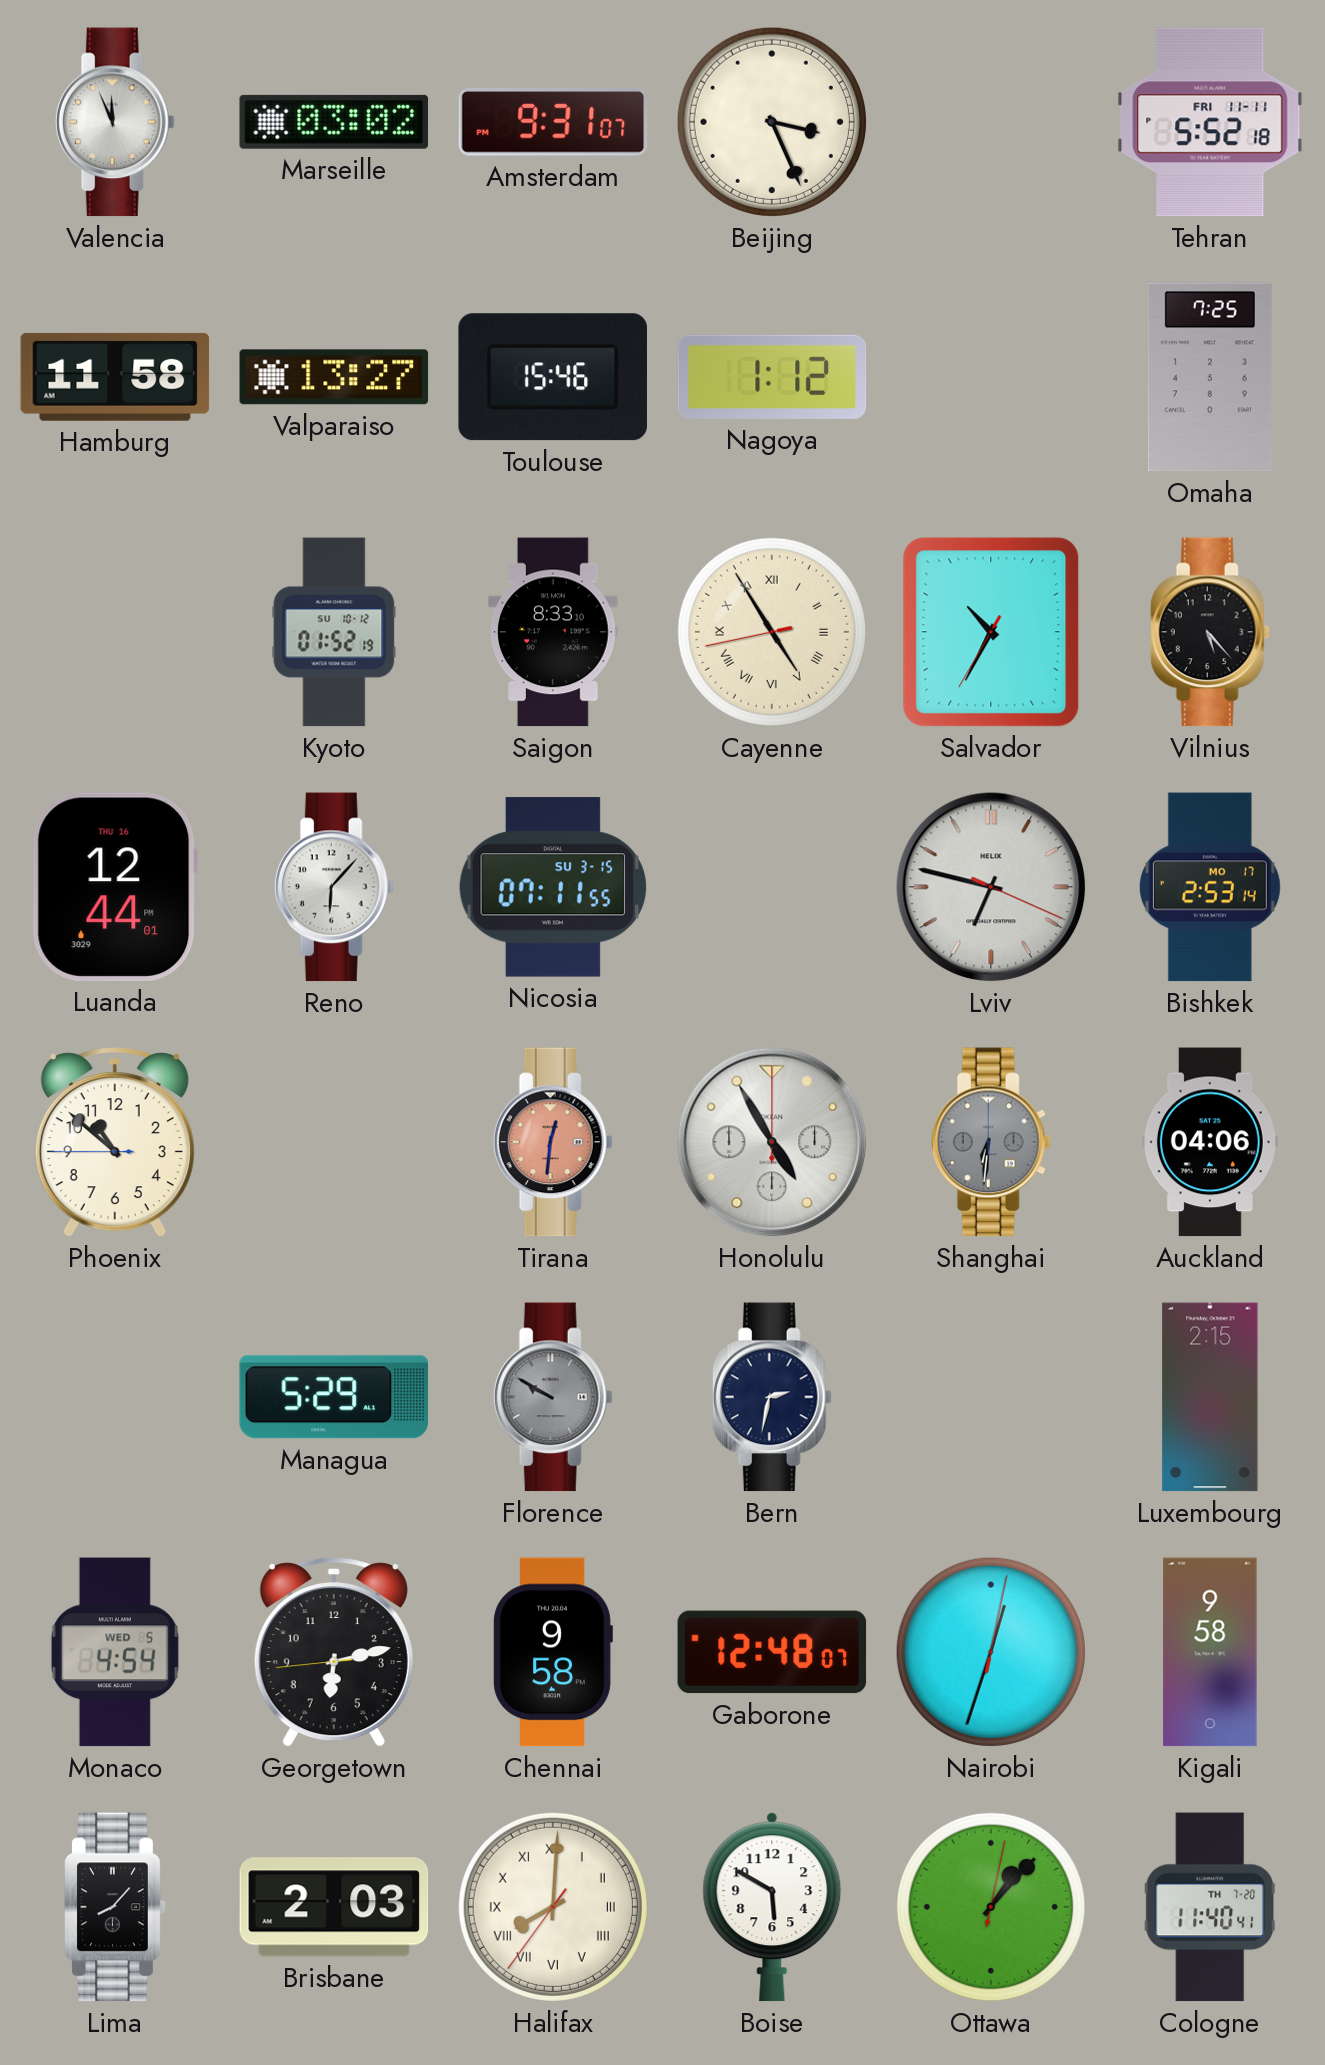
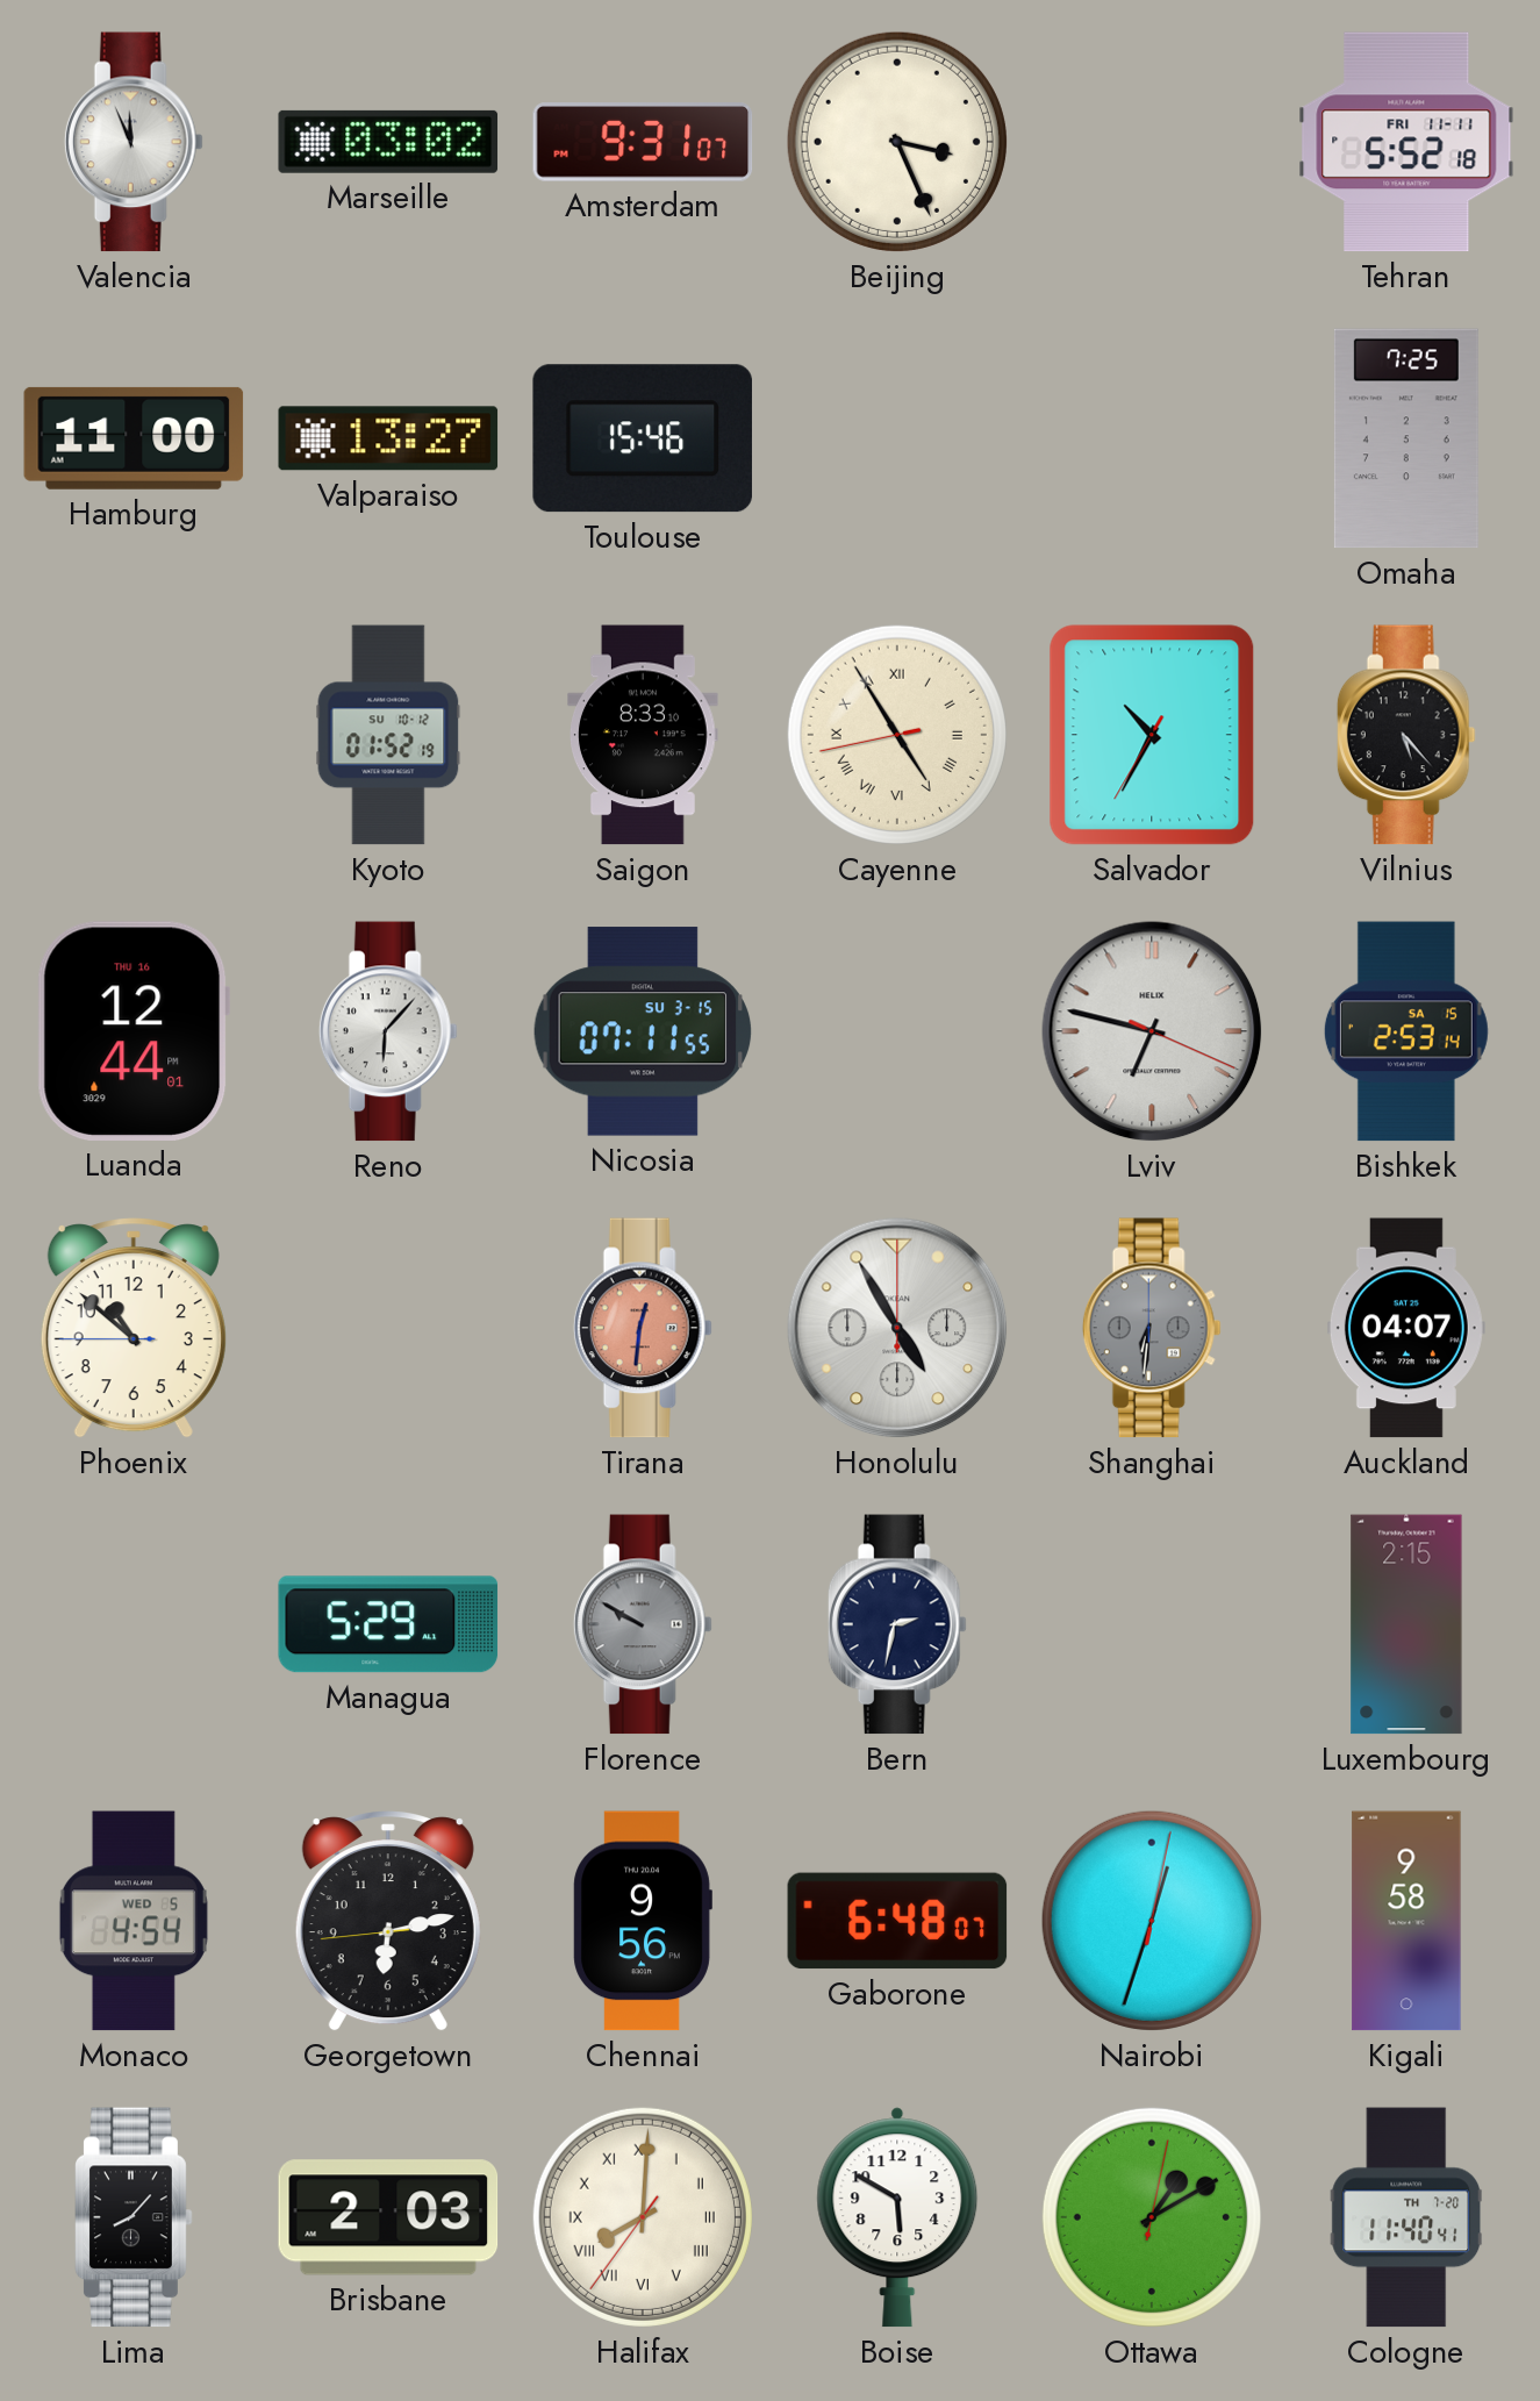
Hamburg: 11:58 -> 11:00 (134, 438)
Nagoya: 1:12 -> none (772, 377)
Bishkek date: MO 17 -> SA 15 (1406, 1031)
Auckland: 04:06 -> 04:07 (1406, 1328)
Chennai: 9:58 -> 9:56 (643, 1921)
Gaborone: 12:48 -> 6:48 (897, 1921)
Ottawa: 1:07 -> 1:10 (1152, 2217)
